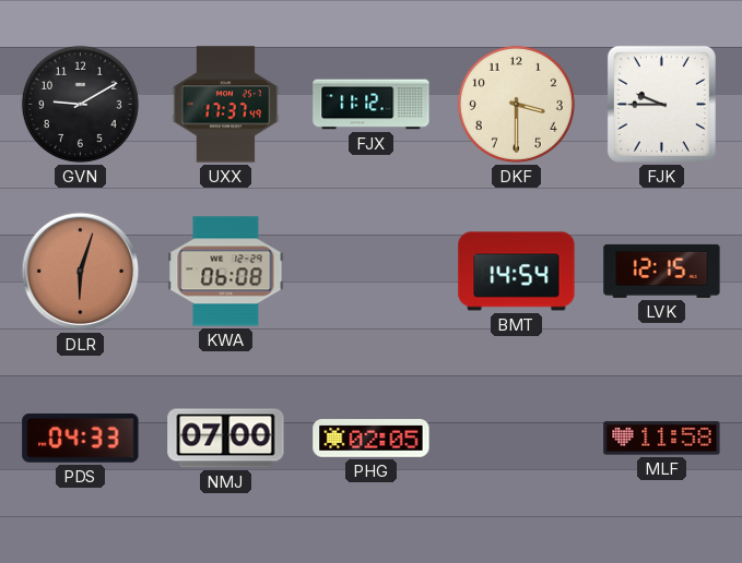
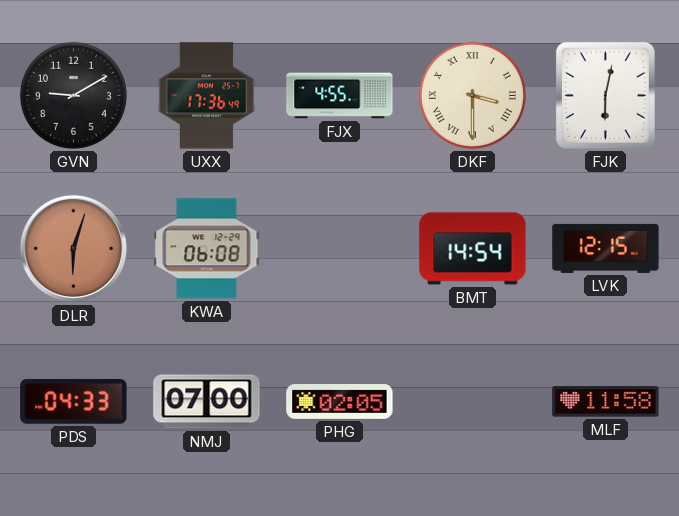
UXX: 17:37 -> 17:36 (207, 96)
FJX: 11:12 -> 4:55 (340, 96)
DKF numerals: Arabic -> Roman (472, 95)
FJK: 9:45 -> 6:02 (605, 95)
